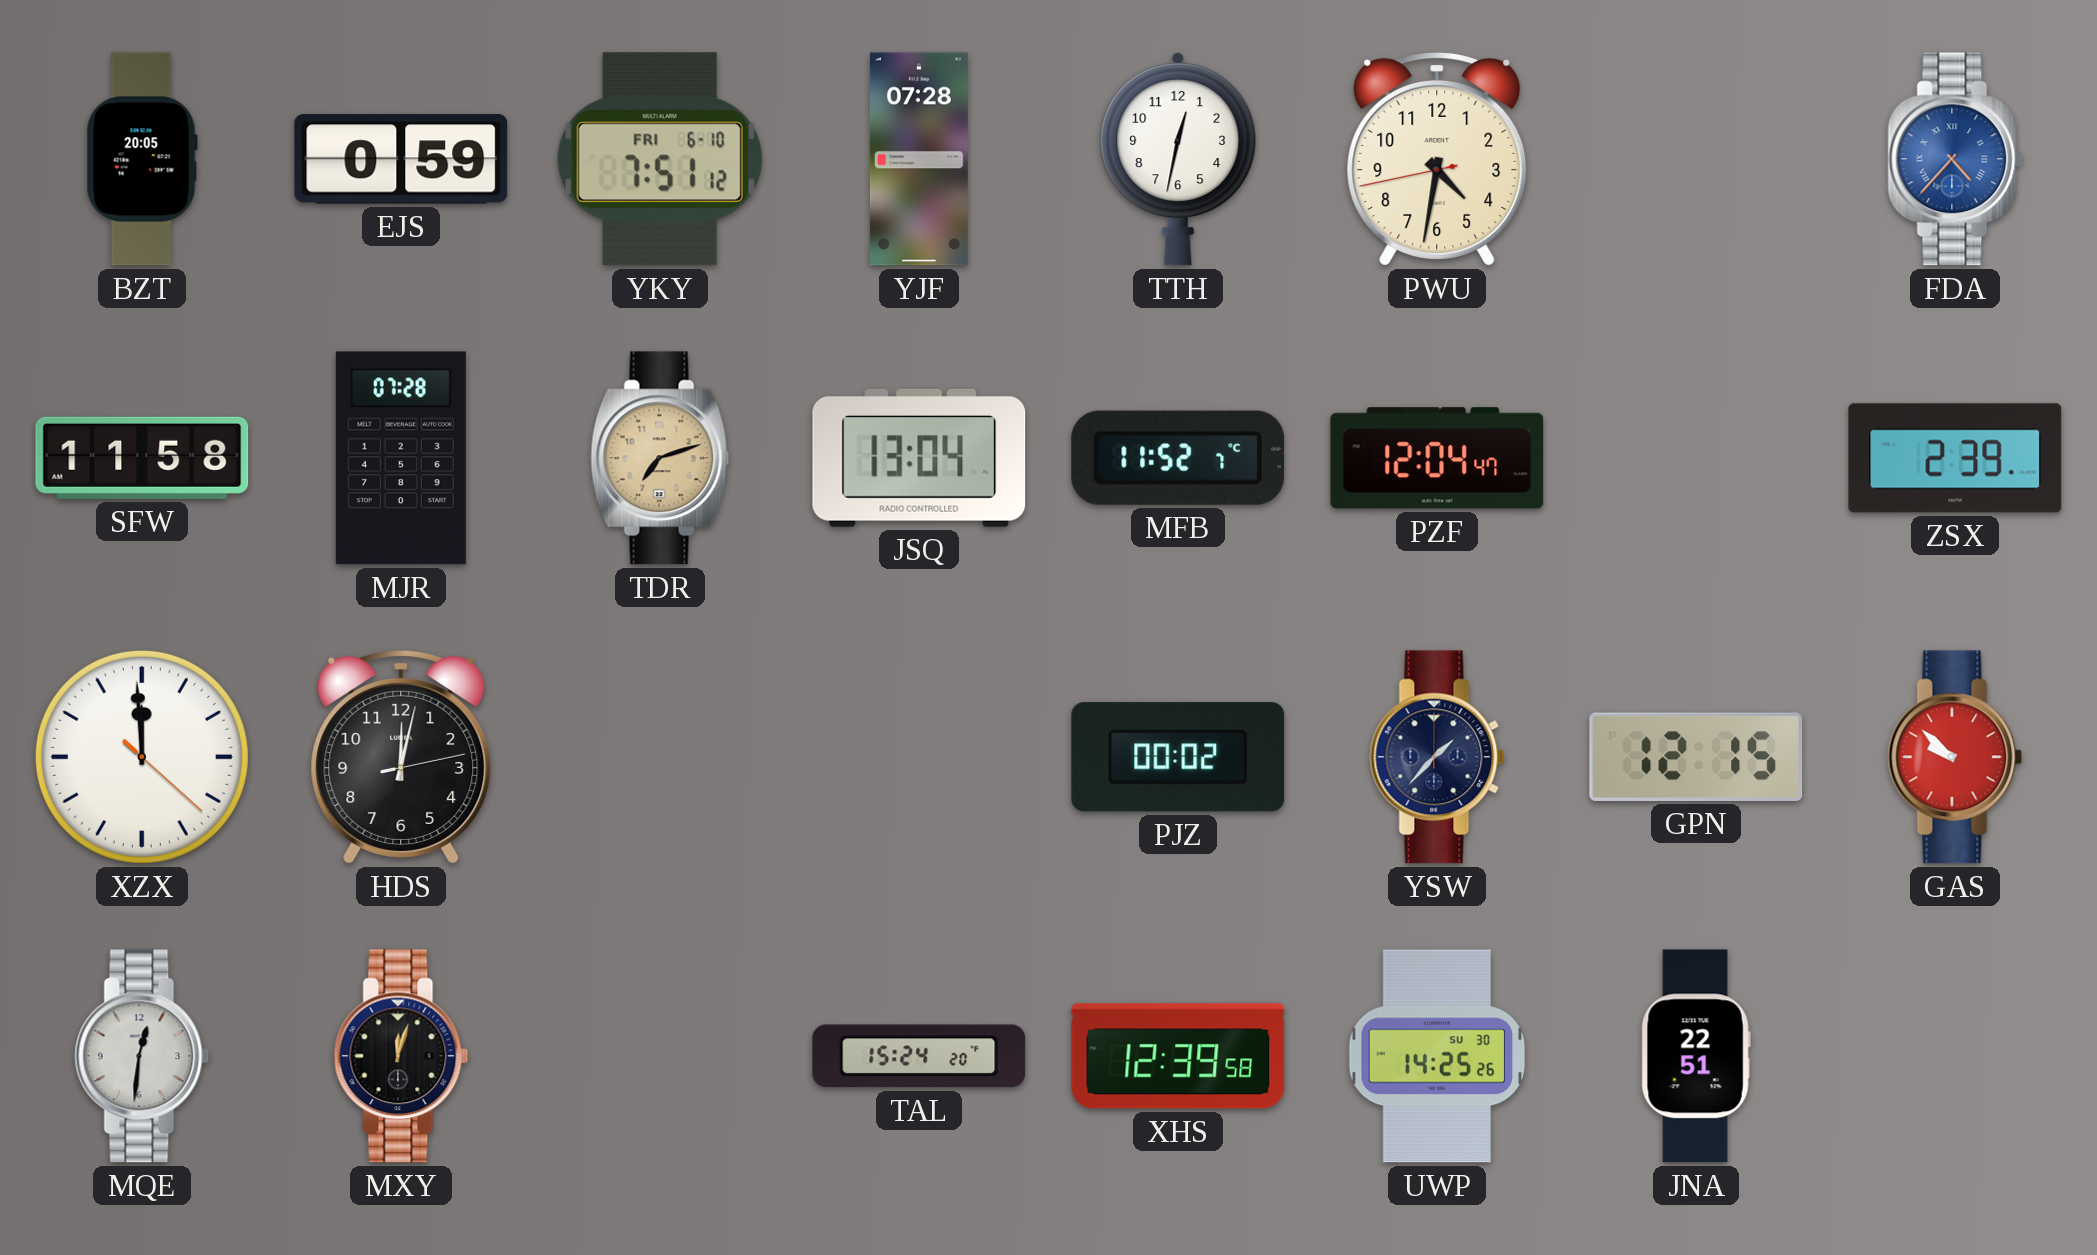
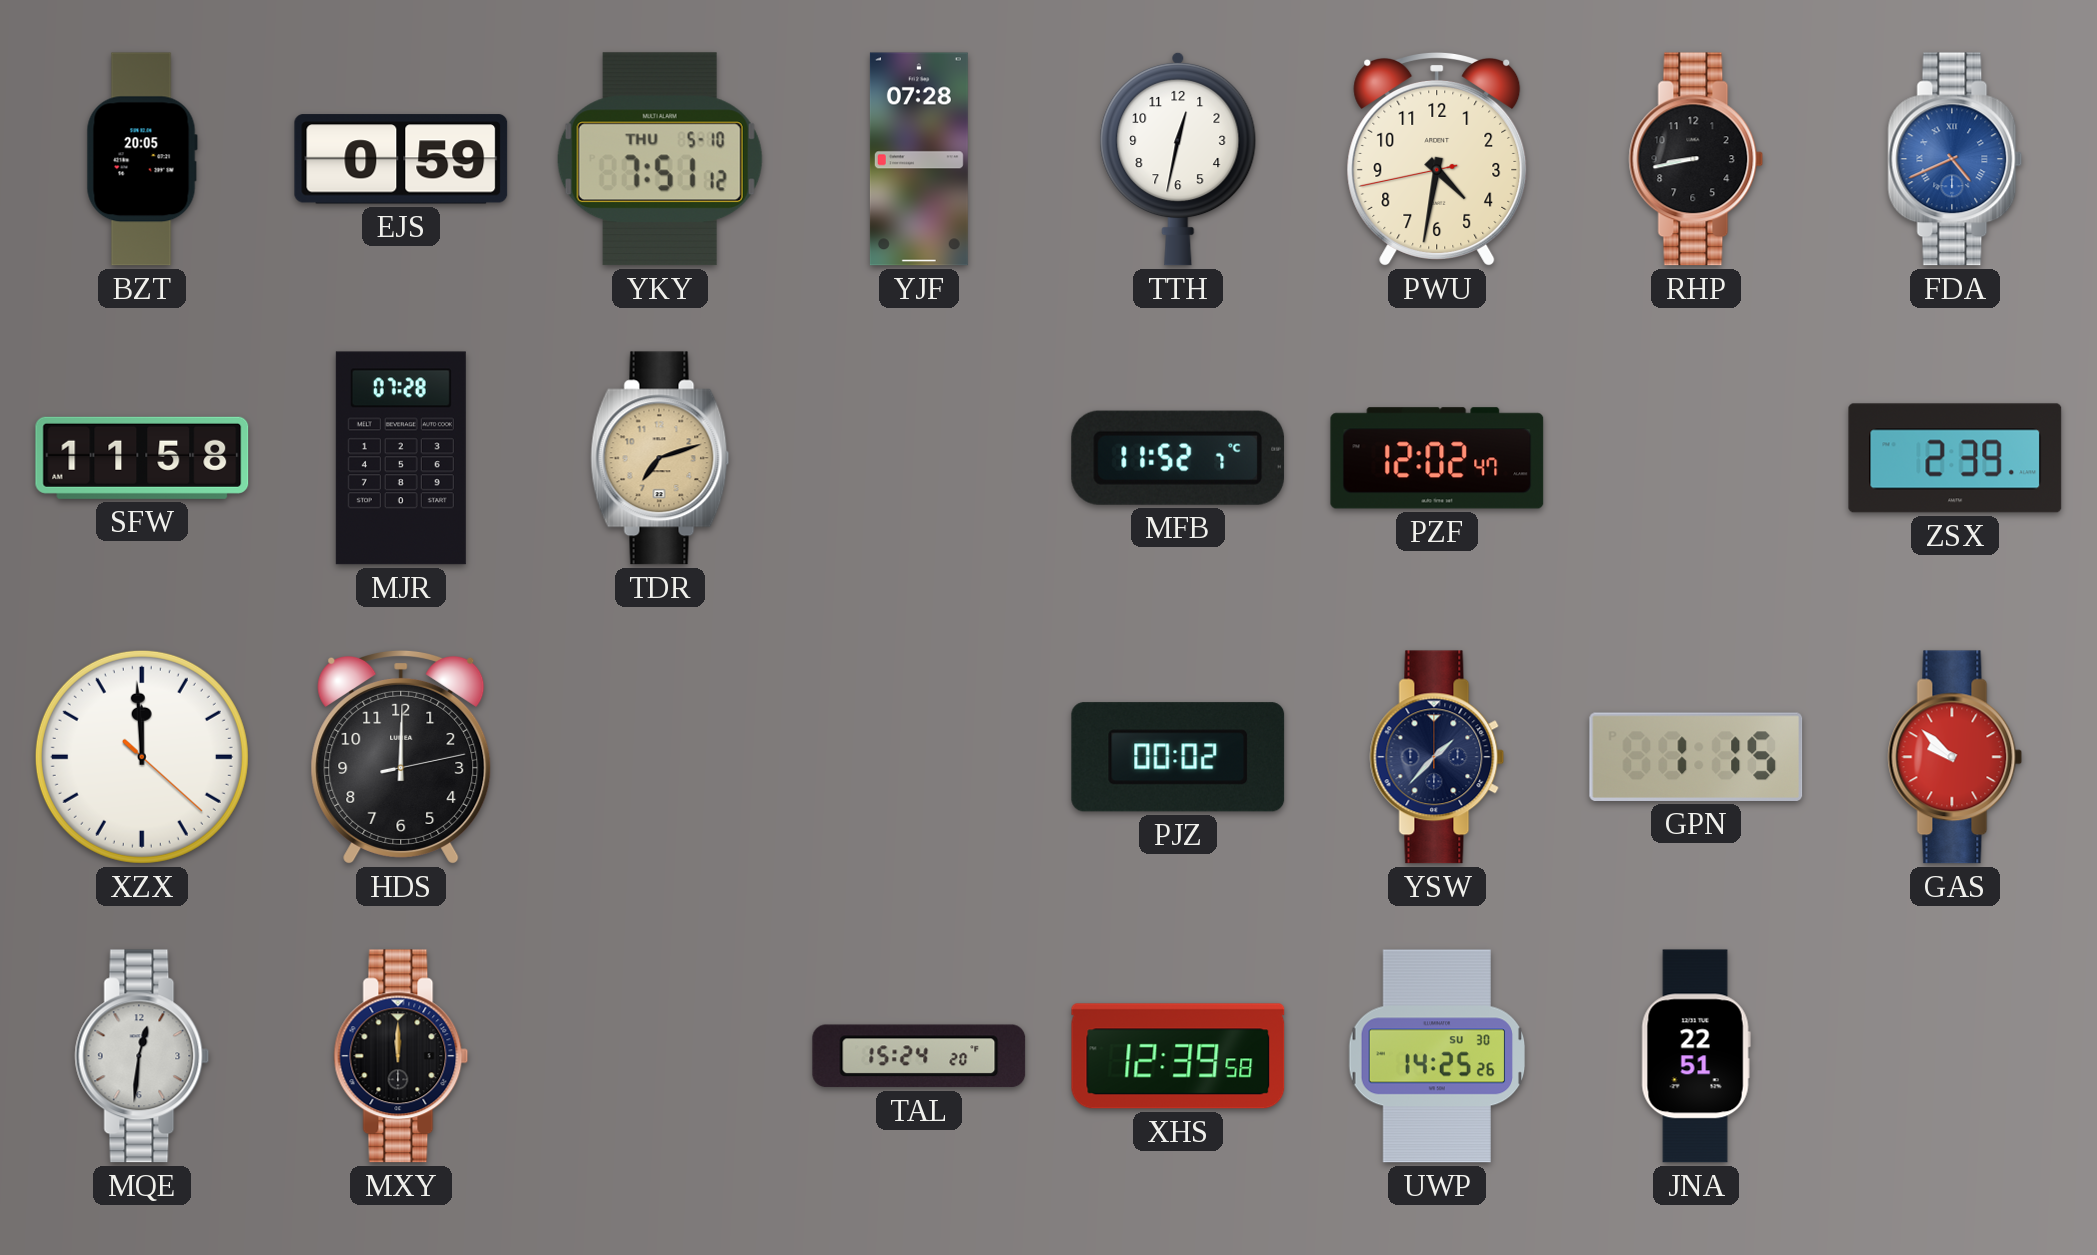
YKY date: FRI 6-10 -> THU 5-10 (660, 159)
RHP: none -> 8:43 (1696, 159)
FDA: 4:37 -> 4:41 (1955, 159)
JSQ: 13:04 -> none (919, 458)
PZF: 12:04 -> 12:02 (1437, 458)
HDS: 12:02 -> 12:00 (401, 757)
GPN: 12:15 -> 1:15 (1696, 757)
MXY: 12:03 -> 12:00 (401, 1056)
